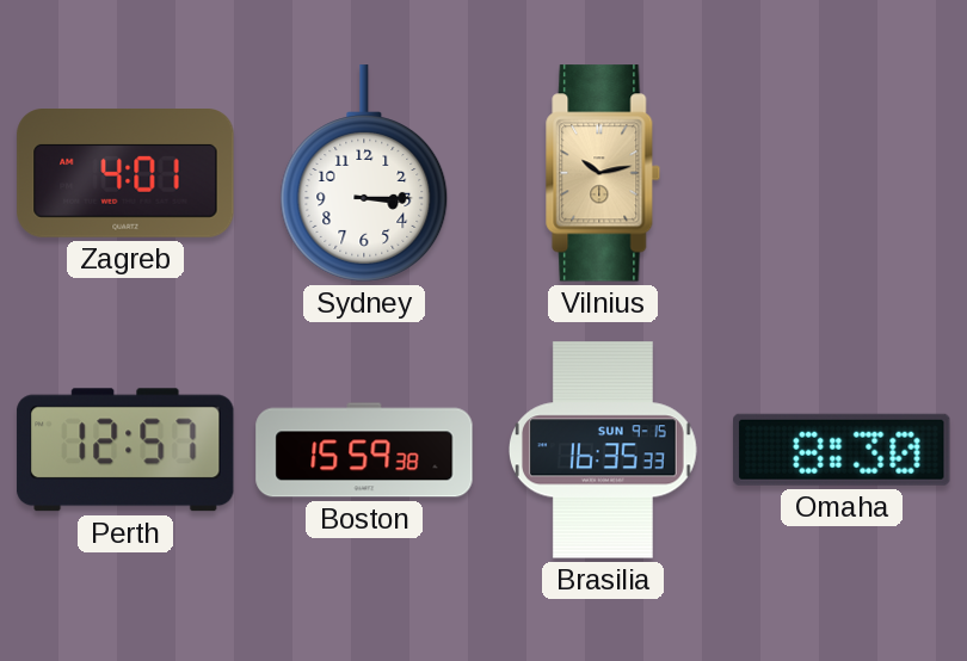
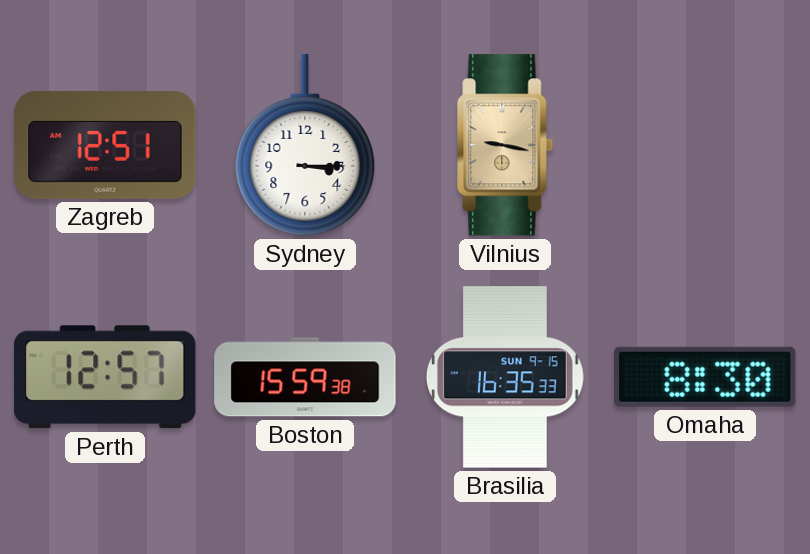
Zagreb: 4:01 -> 12:51 (105, 146)
Vilnius: 10:13 -> 9:17 (505, 145)
